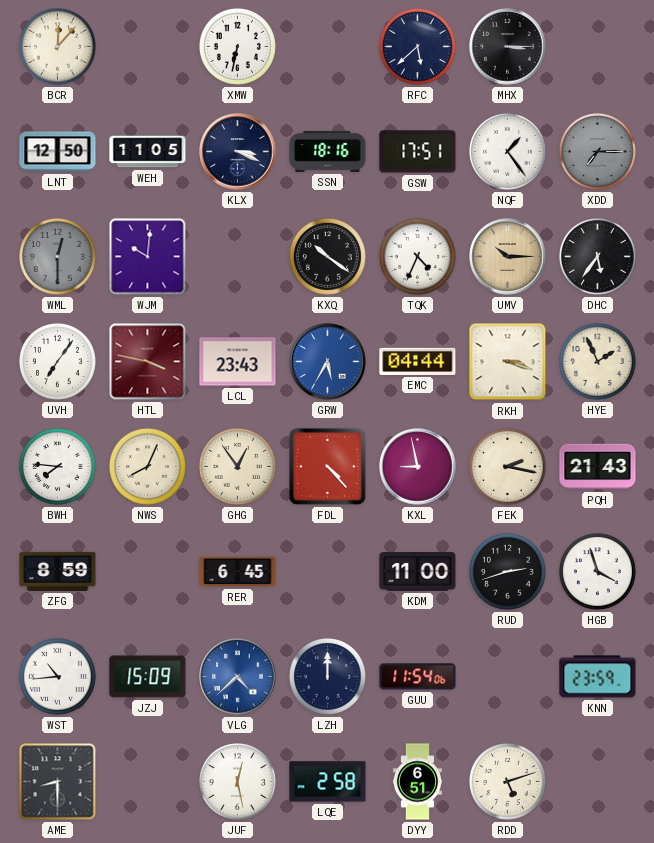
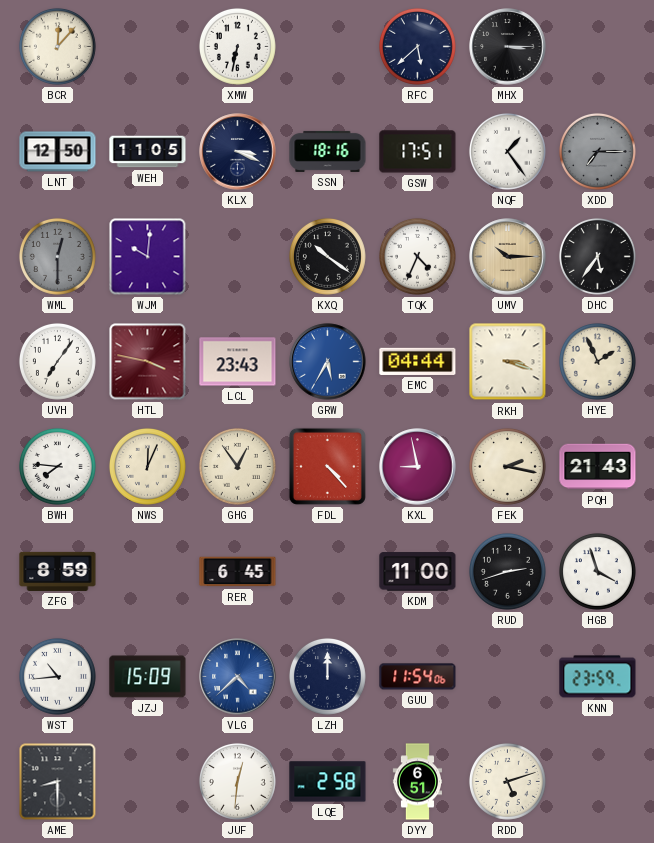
NWS: 8:04 -> 12:04 (147, 466)
JUF: 12:28 -> 12:31 (237, 781)
